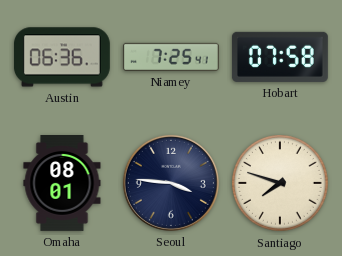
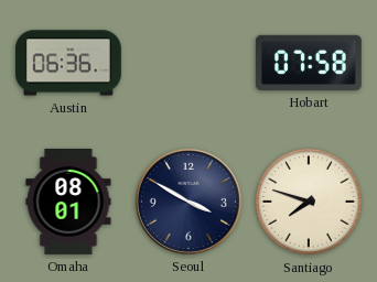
Niamey: 7:25 -> none (171, 57)
Seoul: 3:46 -> 3:50 (188, 202)
